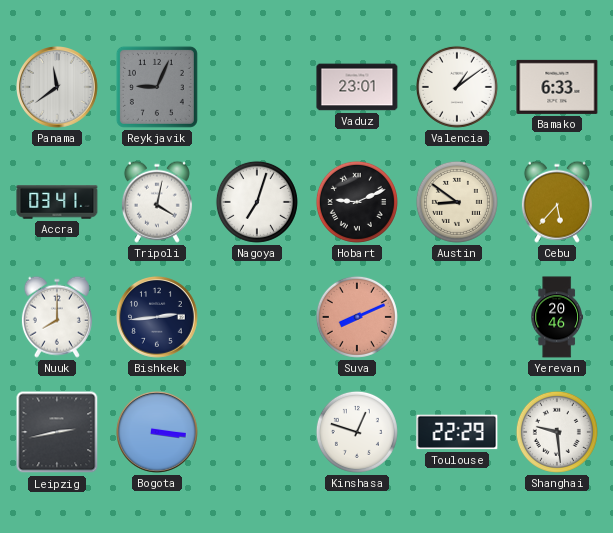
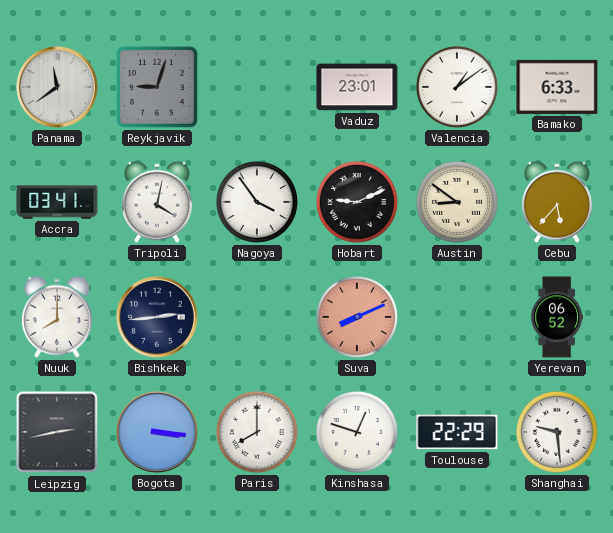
Reykjavik: 9:04 -> 9:03 (157, 87)
Nagoya: 7:03 -> 3:54 (257, 202)
Yerevan: 20:46 -> 06:52 (556, 317)
Paris: none -> 8:00 (257, 432)
